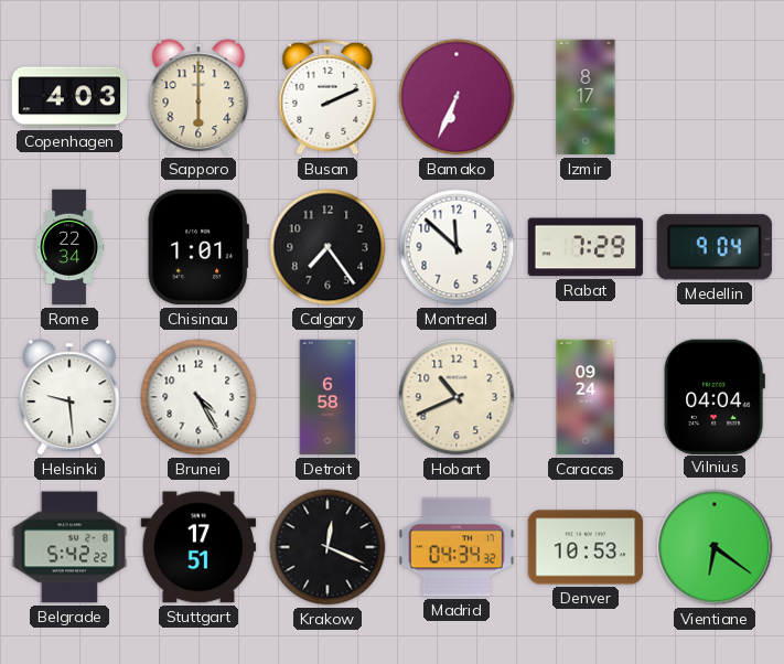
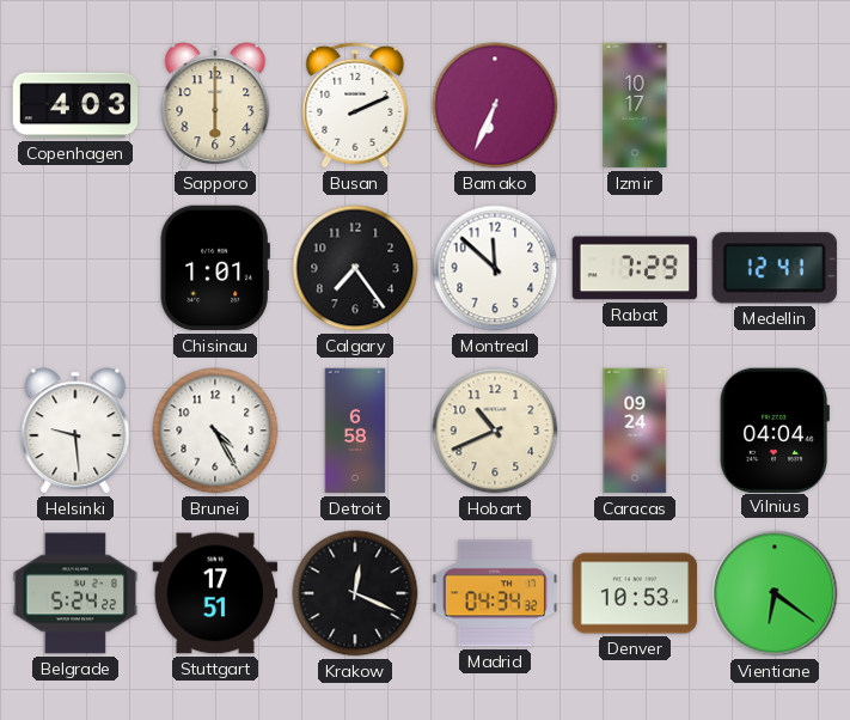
Izmir: 8:17 -> 10:17 (635, 105)
Rome: 22:34 -> none (69, 247)
Medellin: 9:04 -> 12:41 (775, 268)
Belgrade: 5:42 -> 5:24 (75, 593)
